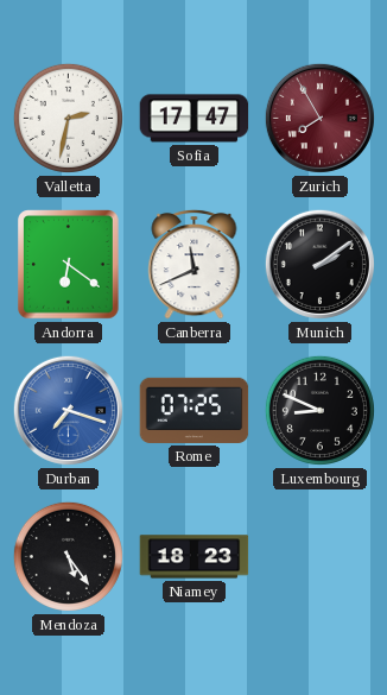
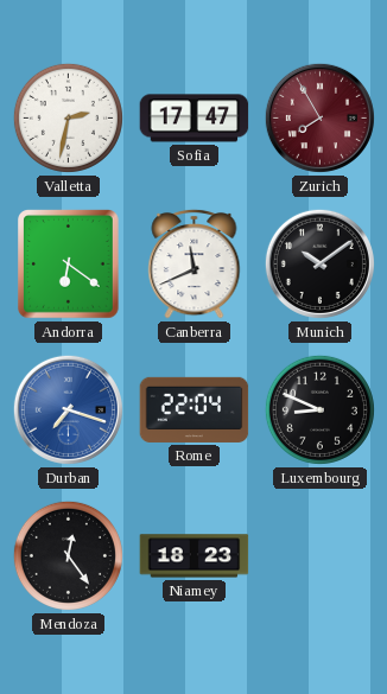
Munich: 2:09 -> 10:09 (319, 263)
Rome: 07:25 -> 22:04 (195, 409)
Mendoza: 5:24 -> 12:24 (68, 555)
